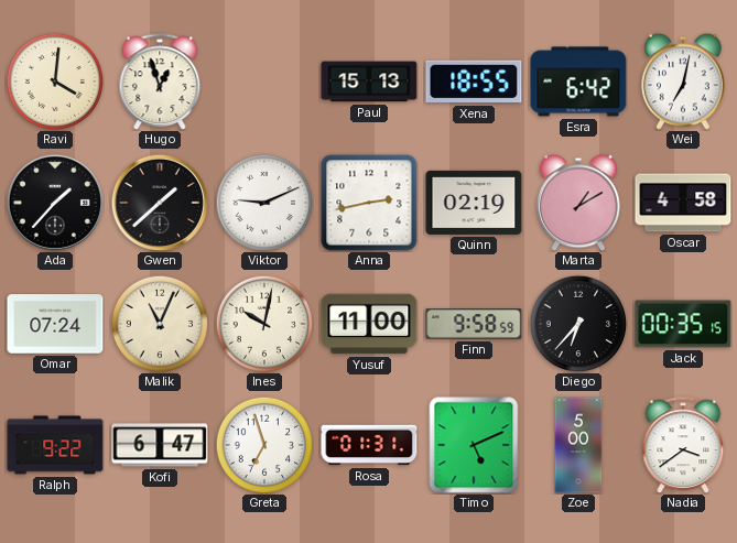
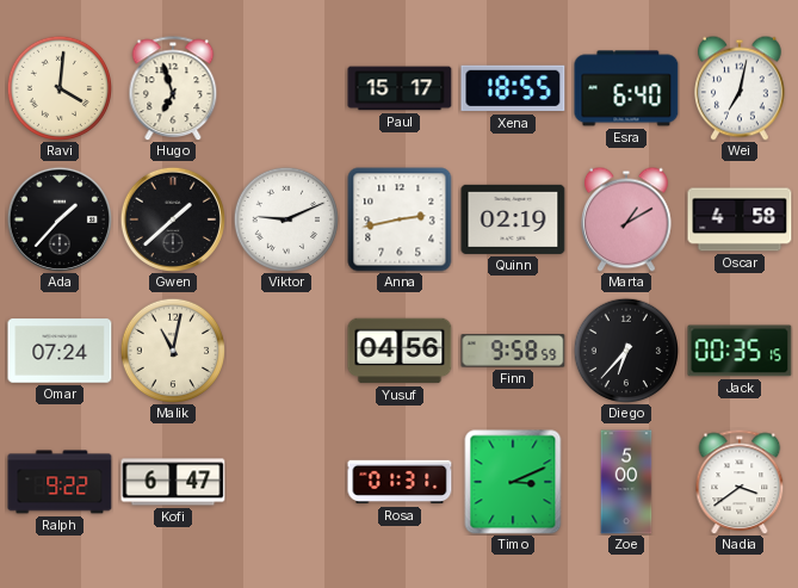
Hugo: 12:57 -> 6:57 (173, 88)
Paul: 15:13 -> 15:17 (400, 88)
Esra: 6:42 -> 6:40 (626, 88)
Malik: 11:04 -> 11:02 (172, 349)
Ines: 10:02 -> none (263, 323)
Yusuf: 11:00 -> 04:56 (400, 351)
Greta: 6:57 -> none (263, 444)
Timo: 5:11 -> 3:11 (513, 482)
